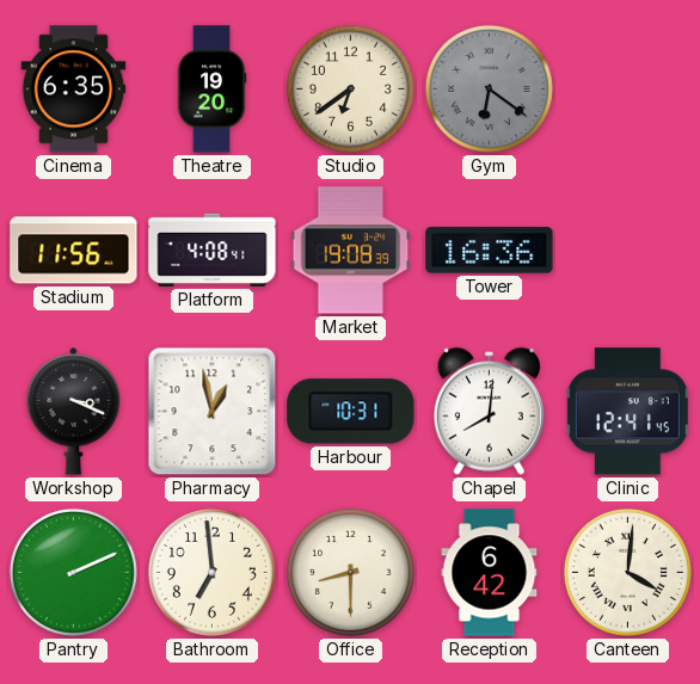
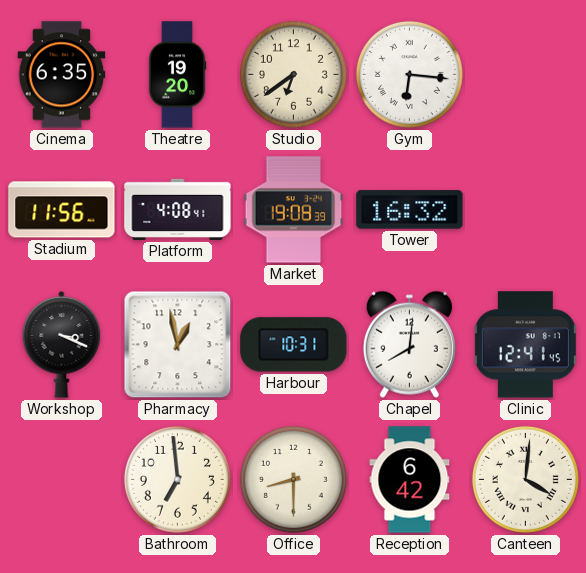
Gym: 6:21 -> 6:16 (409, 74)
Gym dial: grey -> white (409, 74)
Tower: 16:36 -> 16:32 (410, 210)
Pantry: 2:11 -> none (73, 572)
